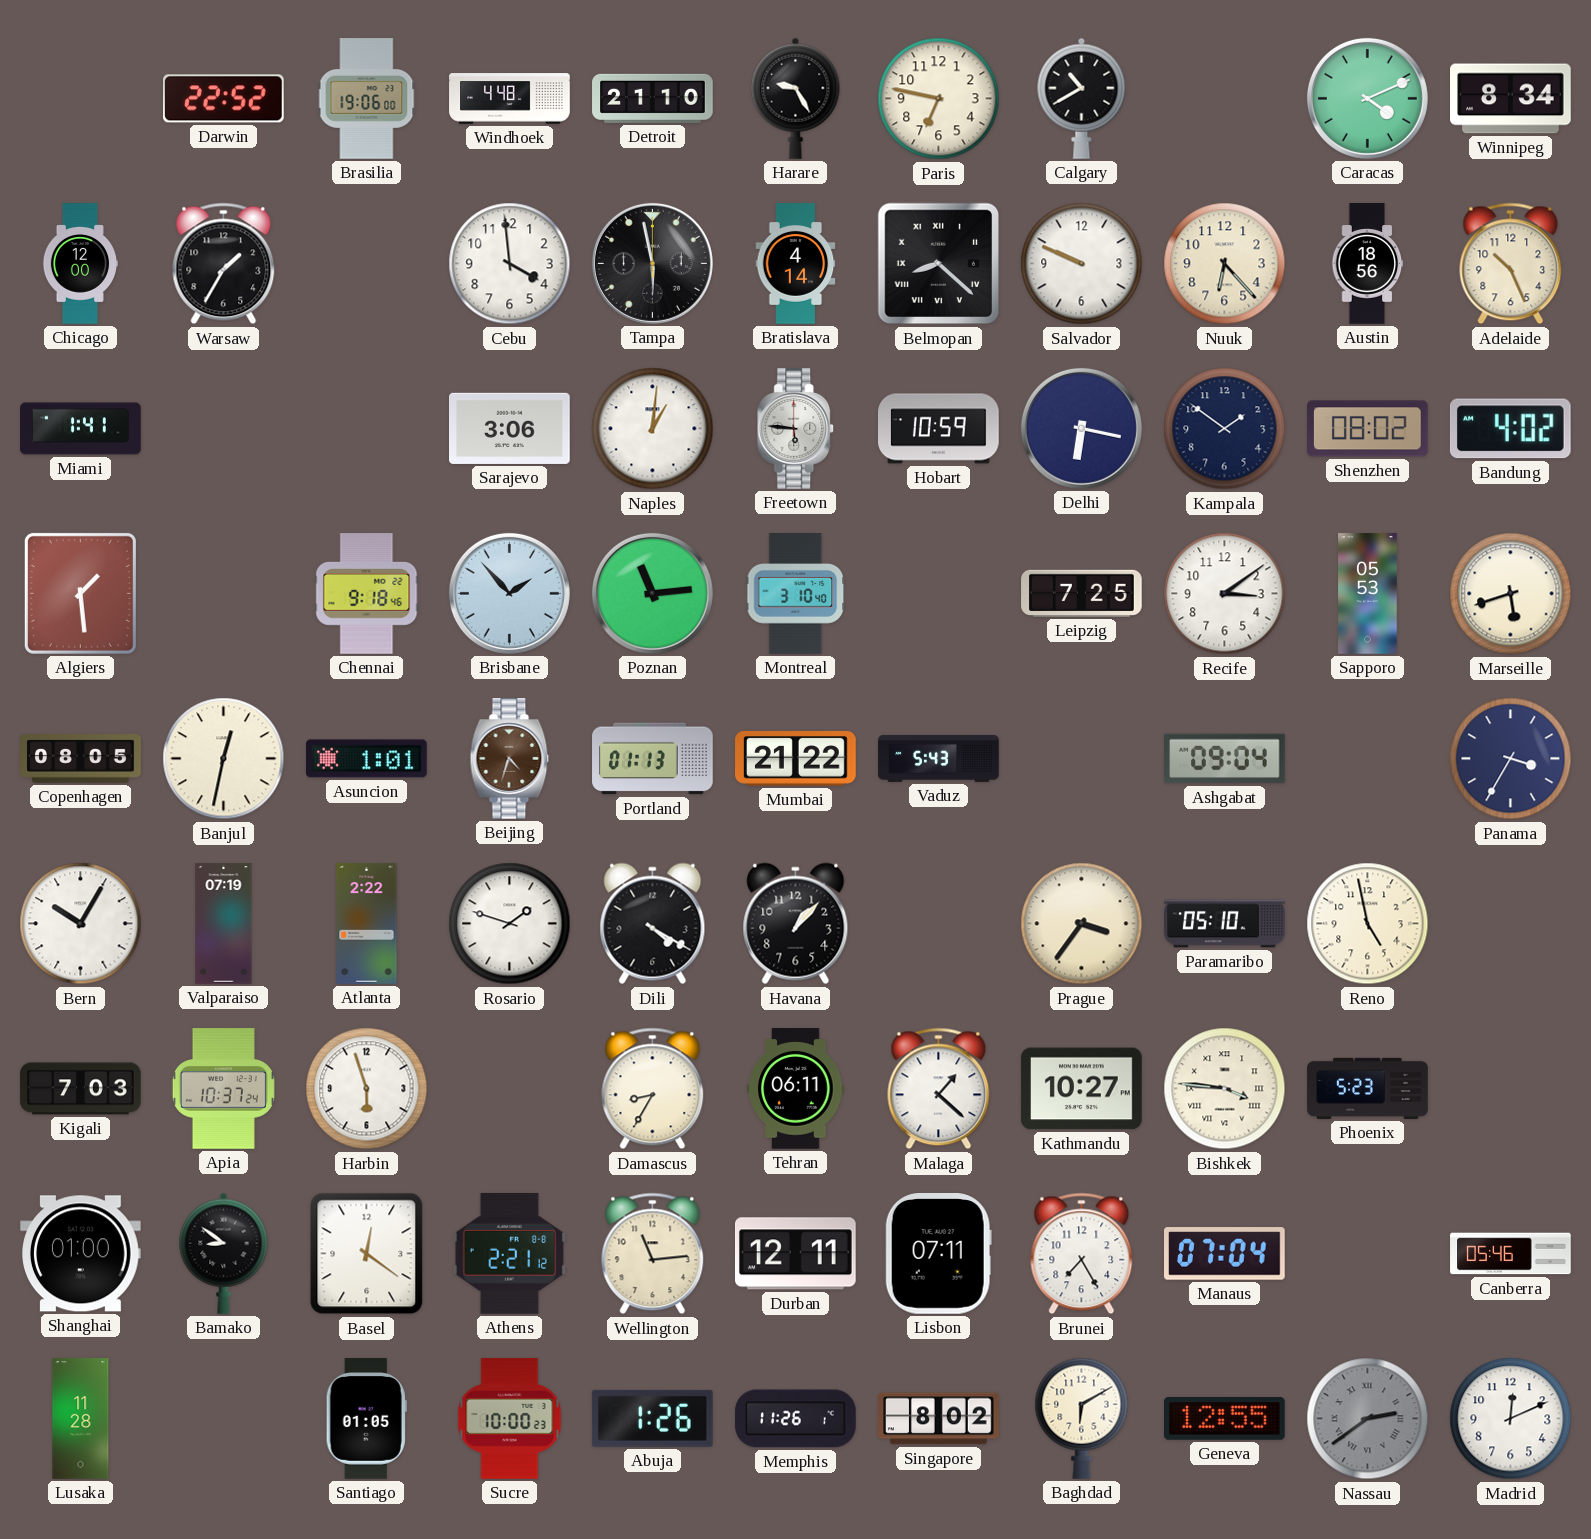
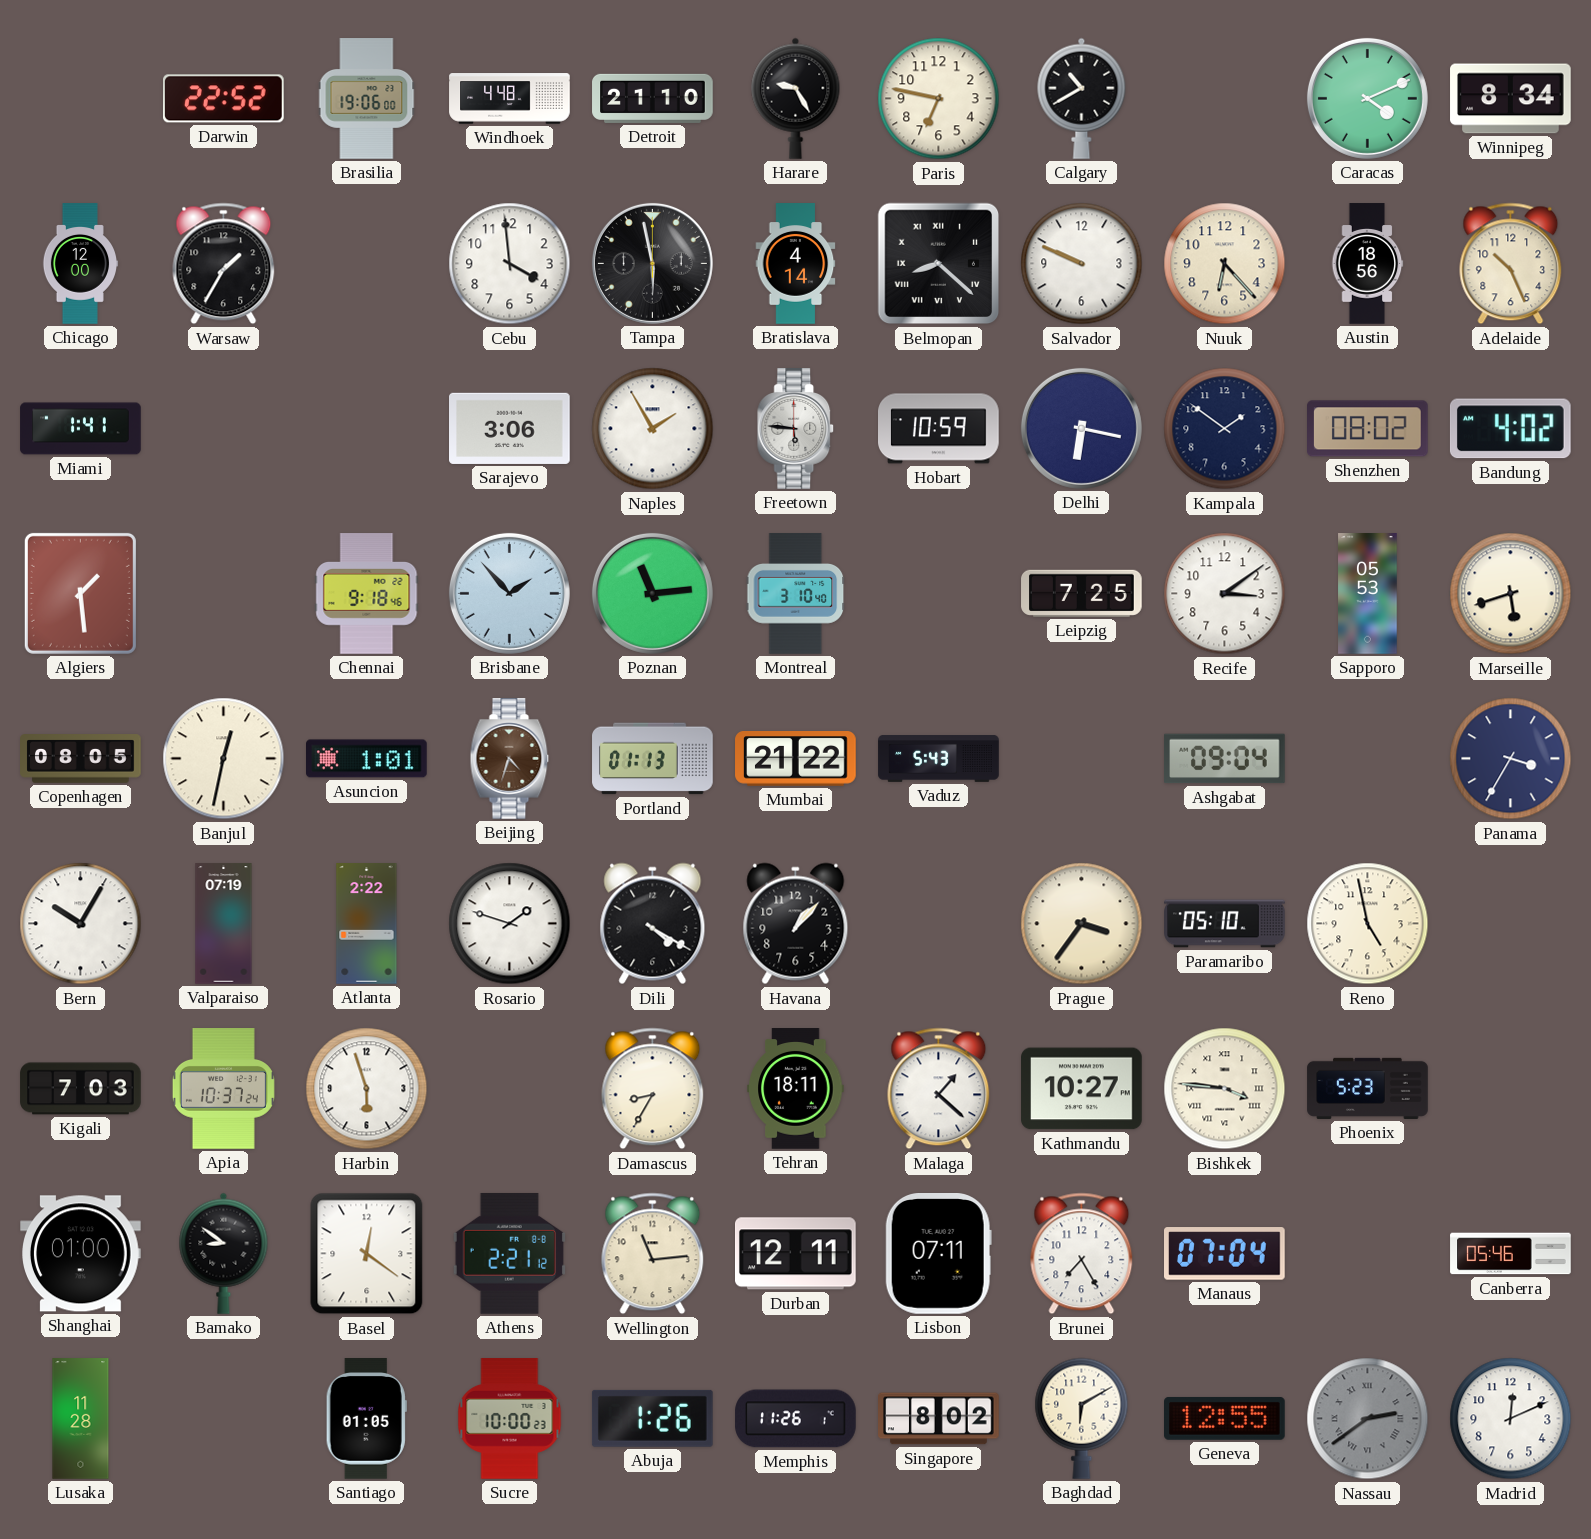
Naples: 1:01 -> 1:55 (653, 429)
Tehran: 06:11 -> 18:11 (796, 1089)
